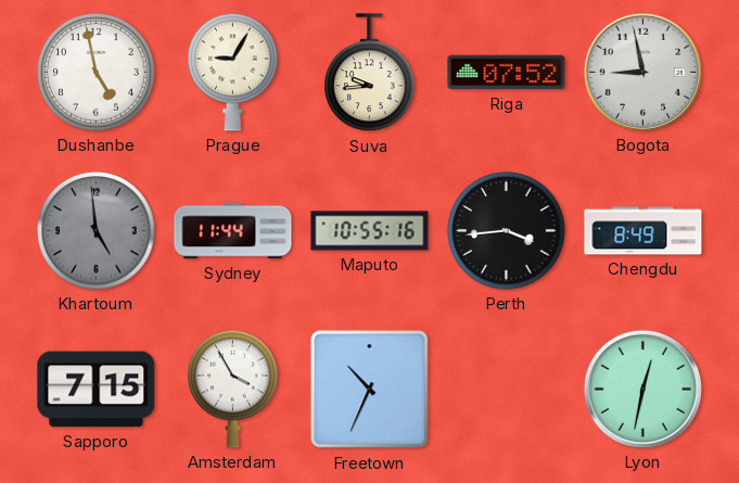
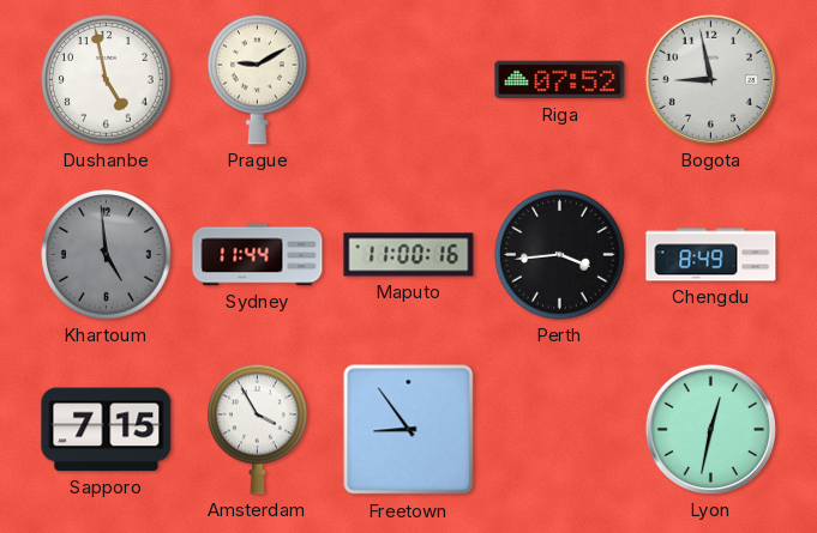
Prague: 9:05 -> 9:10 (258, 79)
Suva: 9:44 -> none (370, 73)
Maputo: 10:55 -> 11:00 (409, 255)
Freetown: 10:34 -> 8:54 (409, 430)
